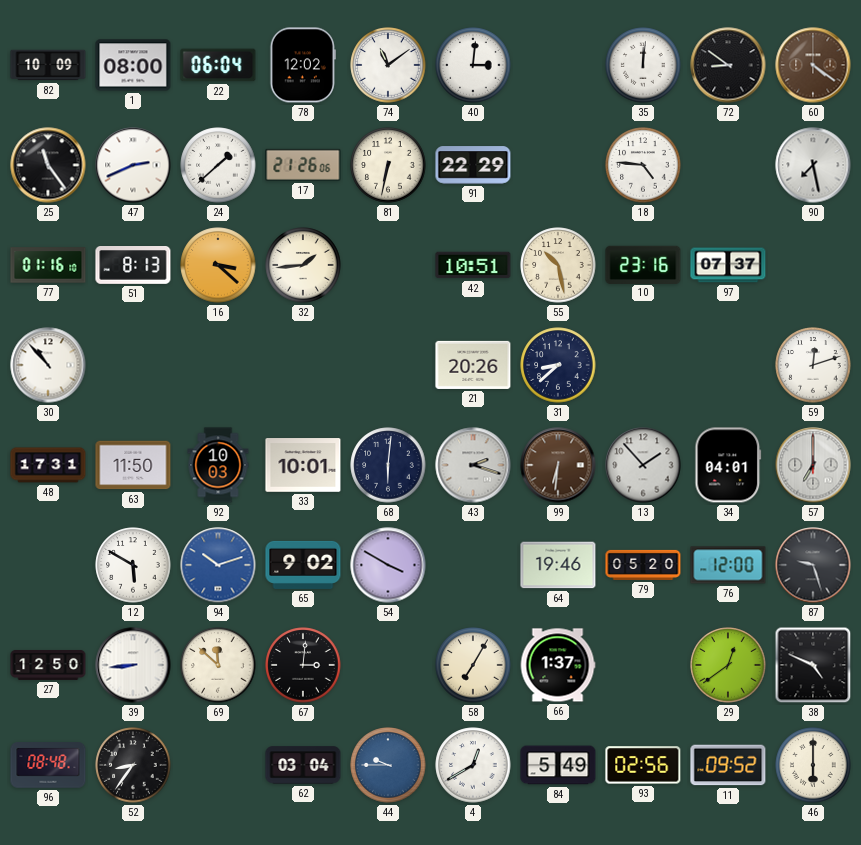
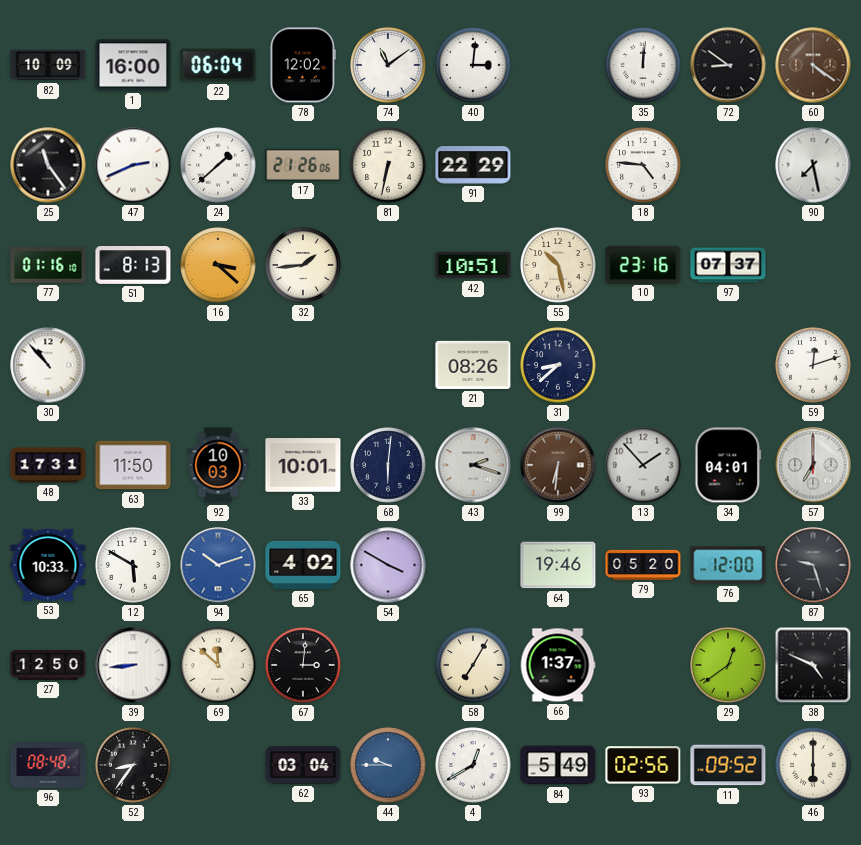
1: 08:00 -> 16:00 (133, 65)
21: 20:26 -> 08:26 (473, 365)
53: none -> 10:33 (48, 565)
65: 9:02 -> 4:02 (303, 565)
